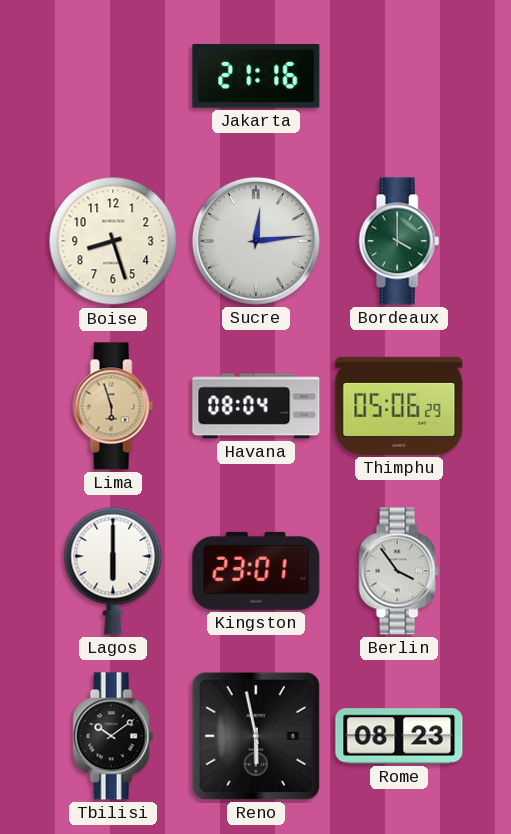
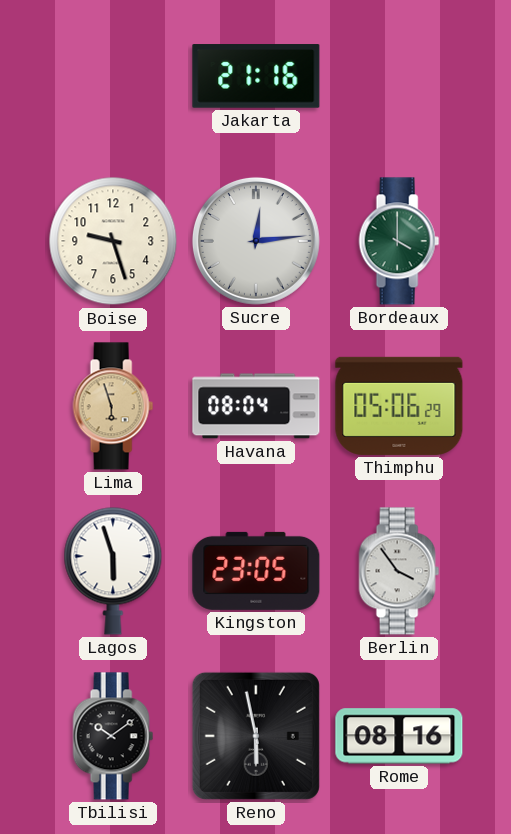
Boise: 8:27 -> 9:27 (113, 241)
Lagos: 6:00 -> 5:57 (113, 571)
Kingston: 23:01 -> 23:05 (256, 571)
Rome: 08:23 -> 08:16 (399, 736)
